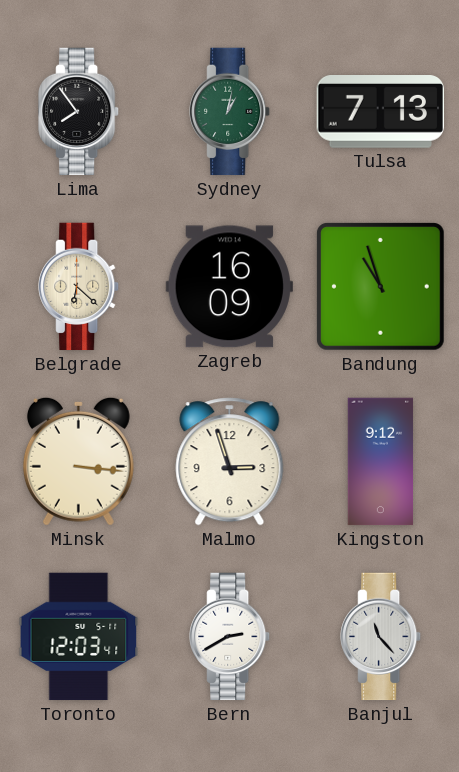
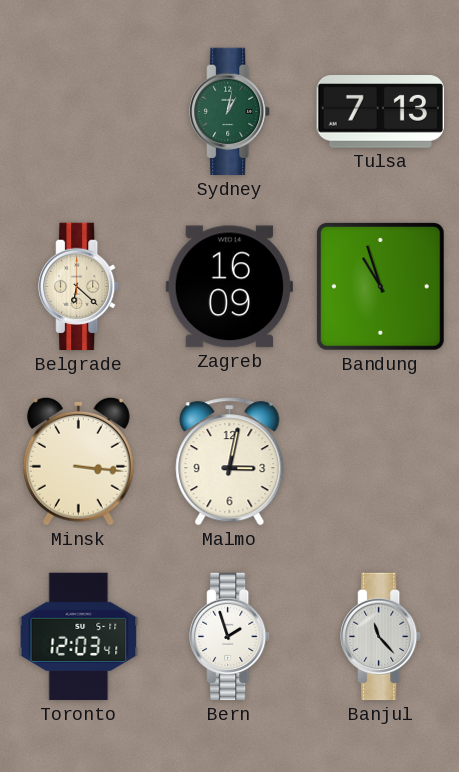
Lima: 7:54 -> none (79, 112)
Malmo: 2:57 -> 3:02 (230, 462)
Kingston: 9:12 -> none (381, 462)
Bern: 2:40 -> 1:57 (230, 637)
